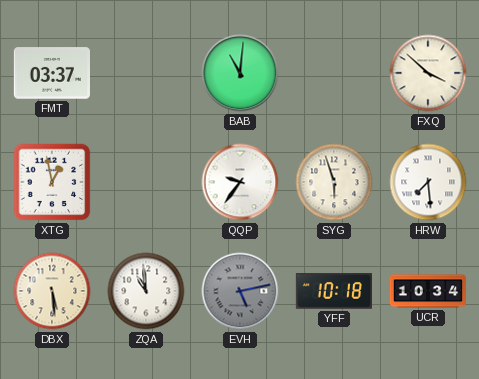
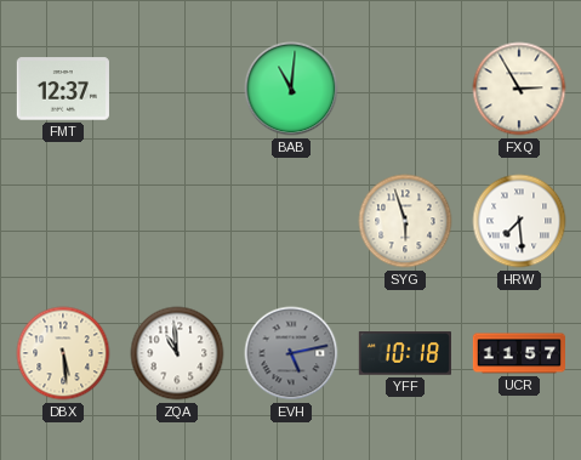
FMT: 03:37 -> 12:37 (63, 89)
FXQ: 3:52 -> 2:55 (519, 89)
XTG: 12:58 -> none (52, 182)
QQP: 9:36 -> none (240, 182)
UCR: 10:34 -> 11:57 (518, 353)
